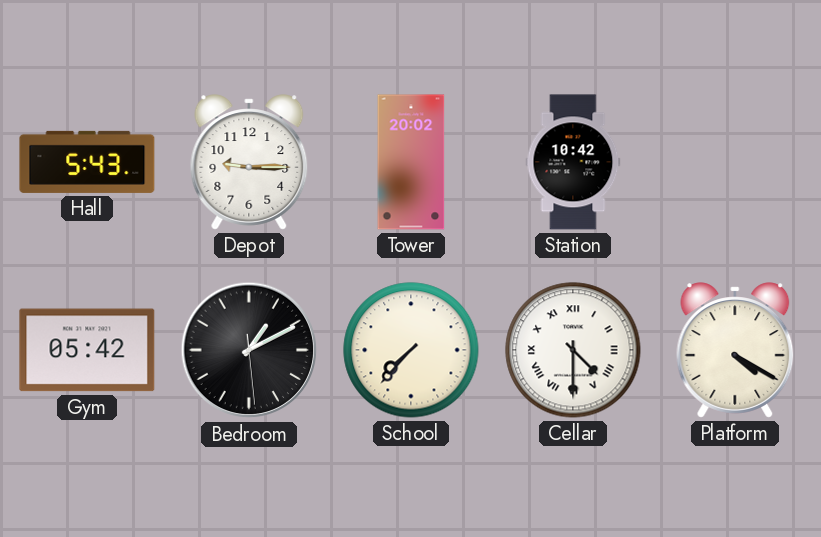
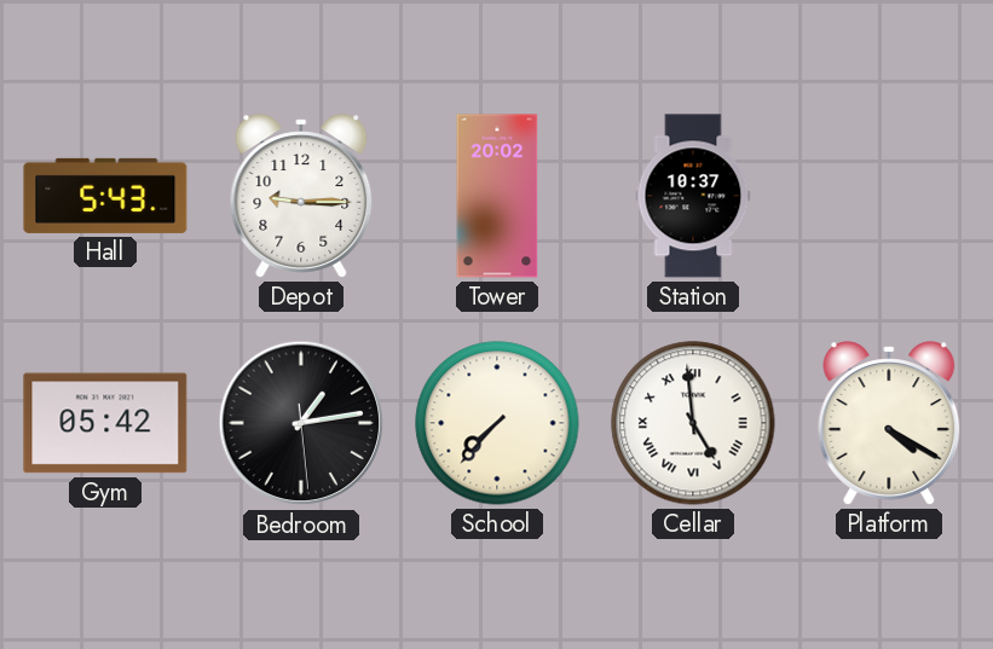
Station: 10:42 -> 10:37 (693, 196)
Bedroom: 1:10 -> 1:13 (301, 423)
Cellar: 4:30 -> 4:59 (693, 423)
